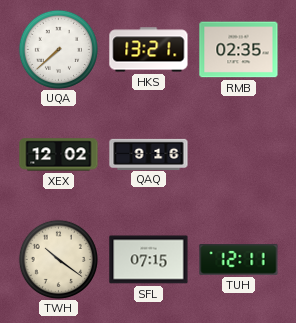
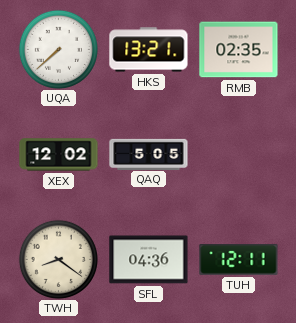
QAQ: 9:16 -> 5:05 (149, 154)
TWH: 10:21 -> 8:21 (58, 259)
SFL: 07:15 -> 04:36 (149, 260)
